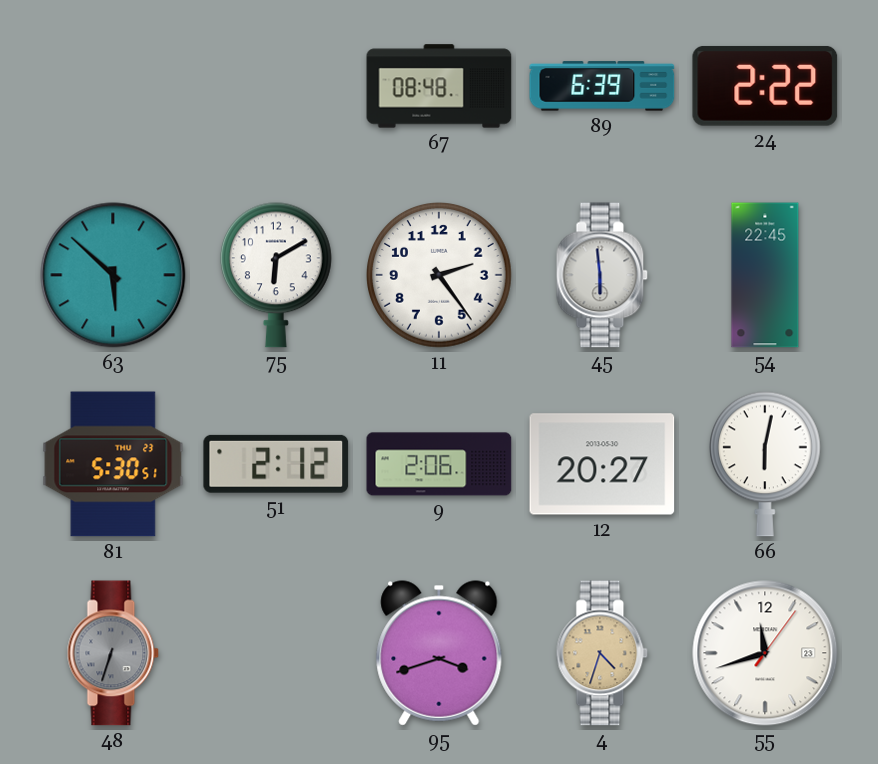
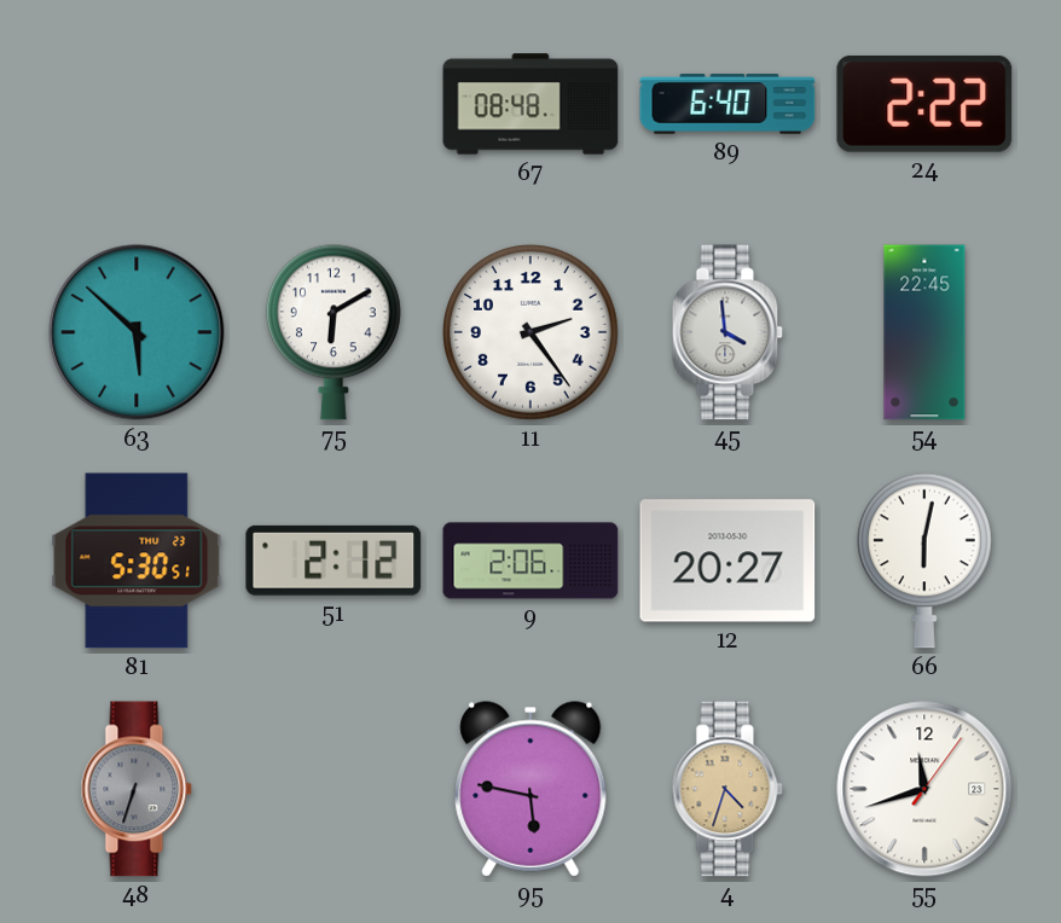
89: 6:39 -> 6:40 (727, 104)
45: 5:59 -> 3:59 (727, 332)
95: 3:42 -> 5:47 (530, 789)
